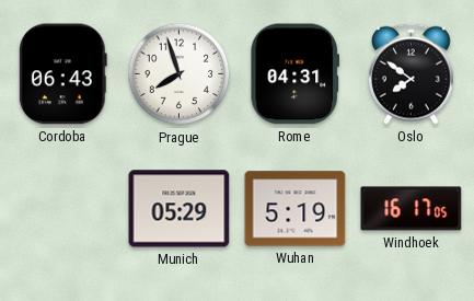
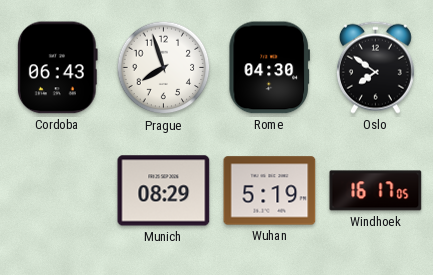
Rome: 04:31 -> 04:30 (269, 68)
Munich: 05:29 -> 08:29 (164, 191)
